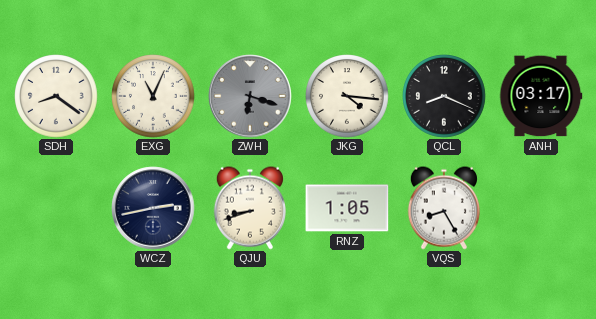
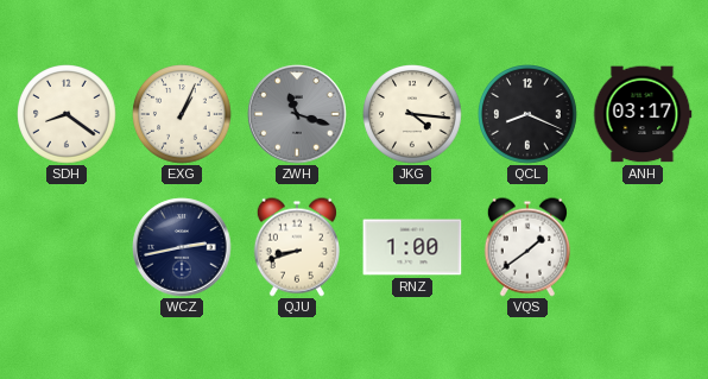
EXG: 11:04 -> 1:04 (182, 114)
ZWH: 6:18 -> 11:18 (297, 114)
RNZ: 1:05 -> 1:00 (412, 247)
VQS: 8:25 -> 1:39 (527, 247)
